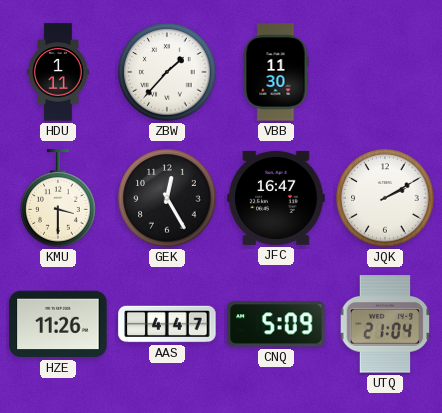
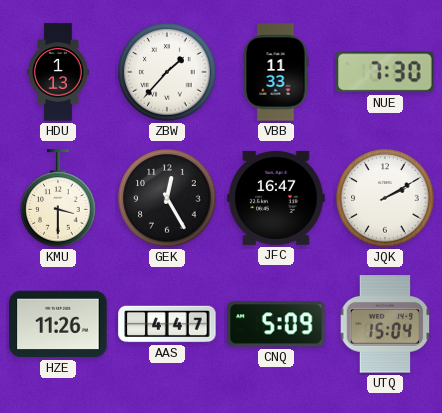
HDU: 1:11 -> 1:13 (58, 72)
VBB: 11:30 -> 11:33 (276, 72)
NUE: none -> 7:30 (385, 72)
UTQ: 21:04 -> 15:04 (385, 324)
